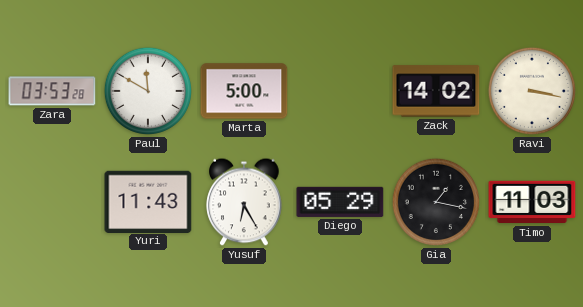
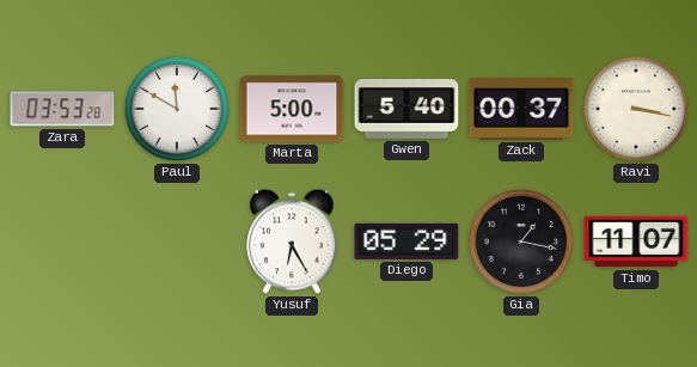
Gwen: none -> 5:40 (406, 109)
Zack: 14:02 -> 00:37 (521, 109)
Yuri: 11:43 -> none (148, 201)
Timo: 11:03 -> 11:07 (636, 241)
